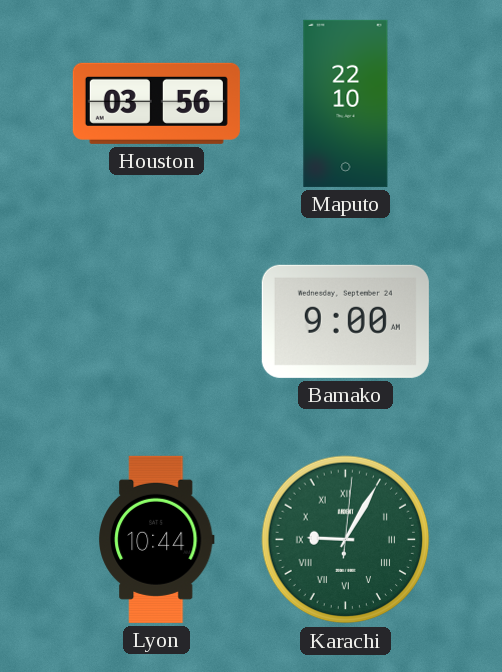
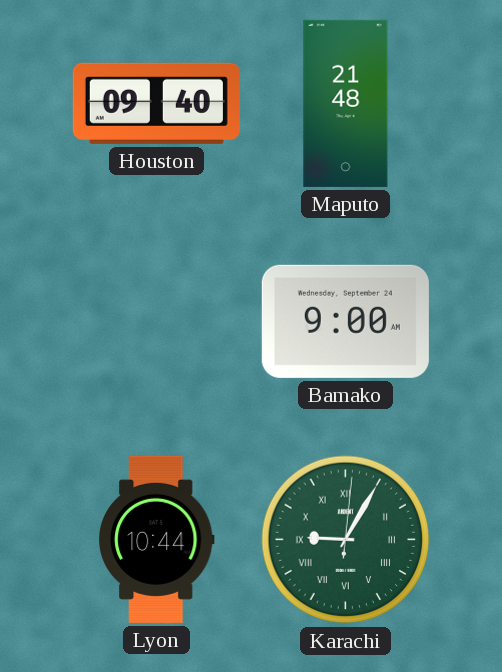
Houston: 03:56 -> 09:40 (156, 103)
Maputo: 22:10 -> 21:48 (346, 103)
